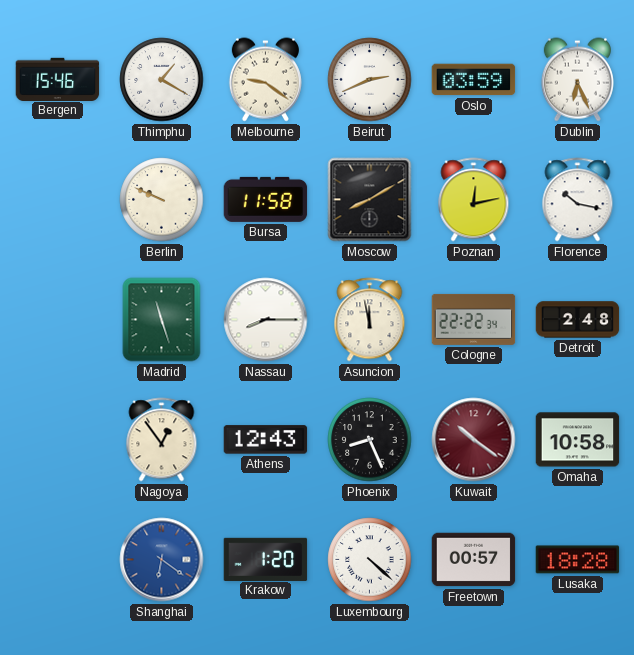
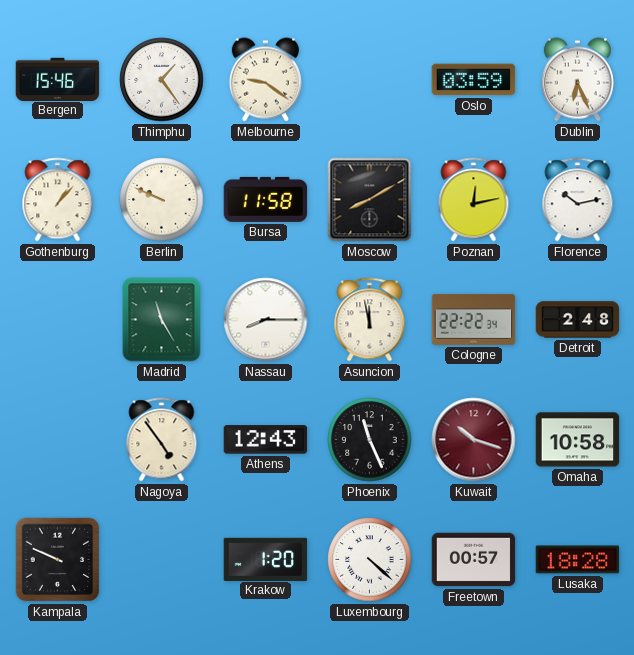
Thimphu: 1:20 -> 1:24 (162, 80)
Beirut: 2:41 -> none (370, 80)
Gothenburg: none -> 1:07 (58, 200)
Florence: 10:17 -> 10:13 (578, 200)
Madrid: 11:27 -> 11:25 (162, 320)
Nagoya: 12:54 -> 4:54 (162, 440)
Phoenix: 8:26 -> 11:26 (370, 440)
Kuwait: 10:21 -> 10:18 (474, 440)
Kampala: none -> 9:49 (58, 560)
Shanghai: 6:21 -> none (162, 560)
